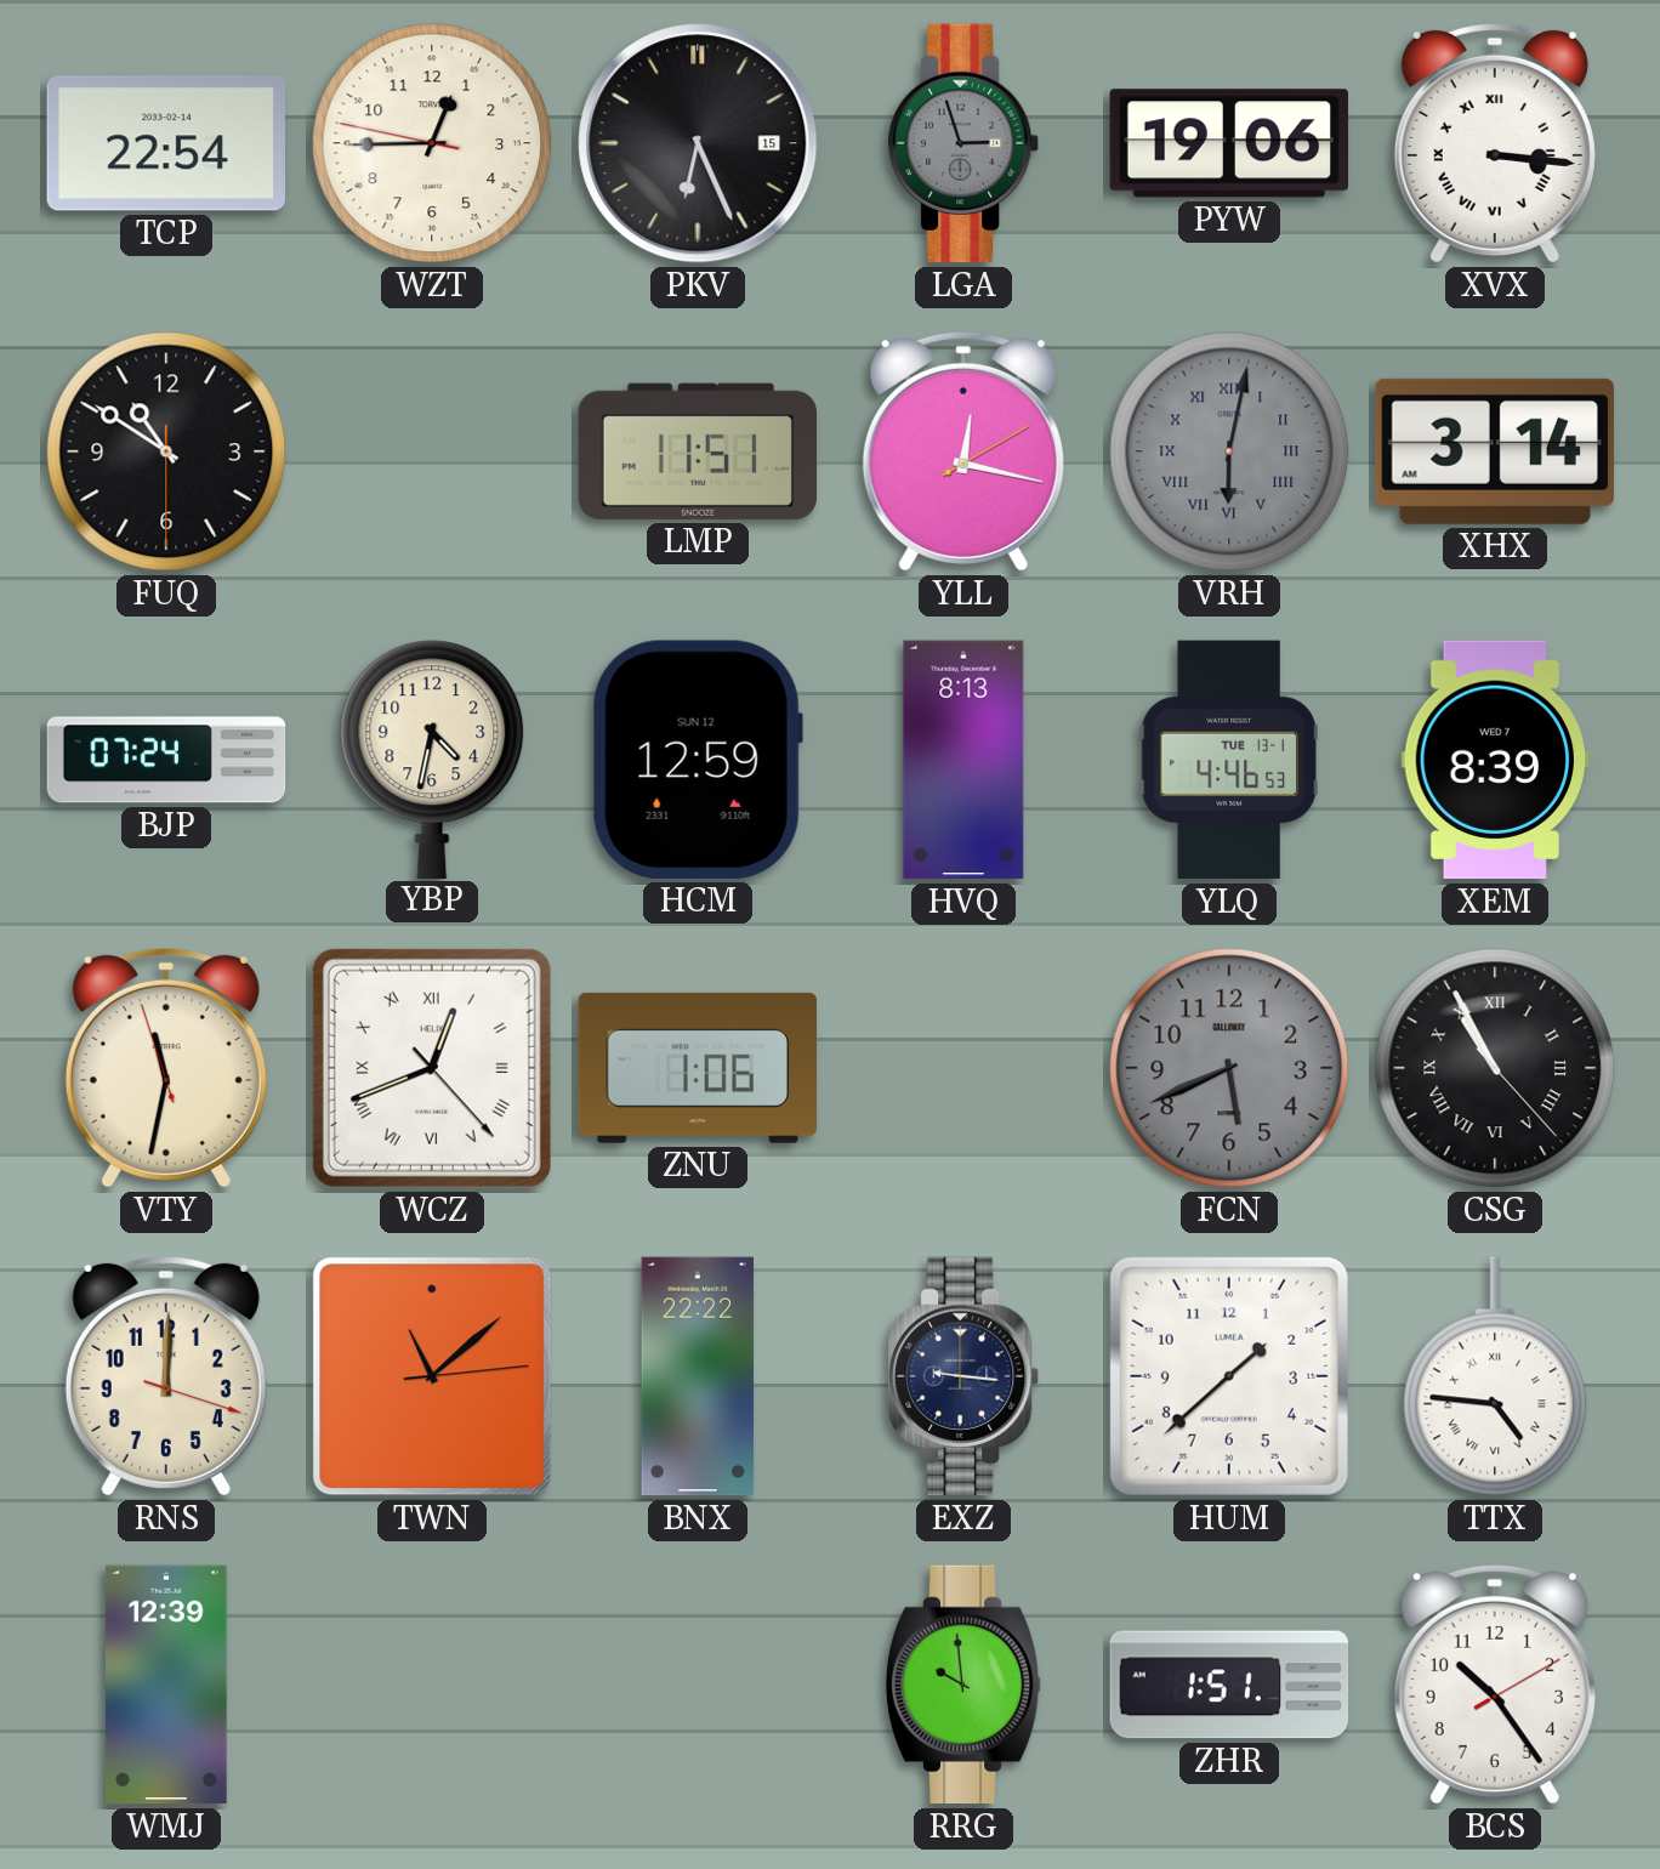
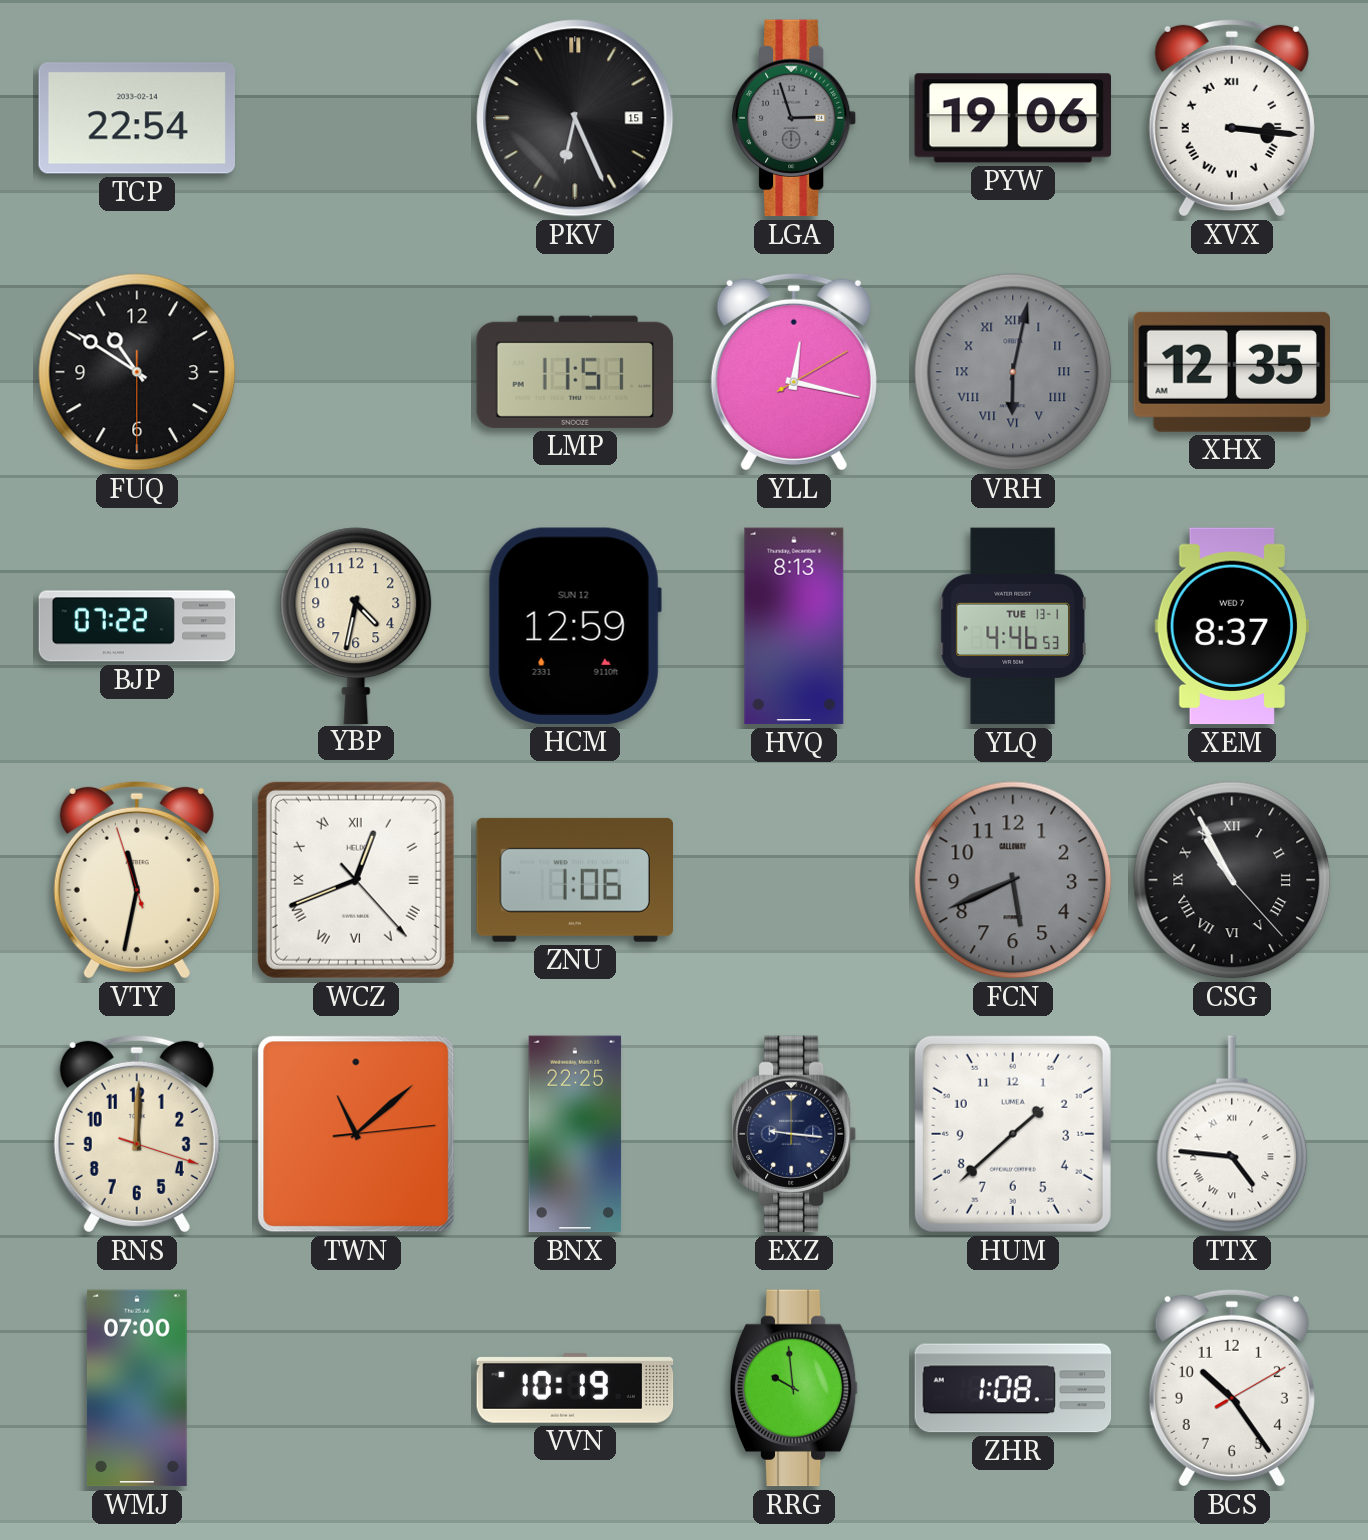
WZT: 12:44 -> none (432, 143)
XHX: 3:14 -> 12:35 (1232, 372)
BJP: 07:24 -> 07:22 (137, 626)
XEM: 8:39 -> 8:37 (1232, 626)
BNX: 22:22 -> 22:25 (575, 1134)
WMJ: 12:39 -> 07:00 (137, 1388)
VVN: none -> 10:19 (575, 1388)
ZHR: 1:51 -> 1:08 (1013, 1388)
